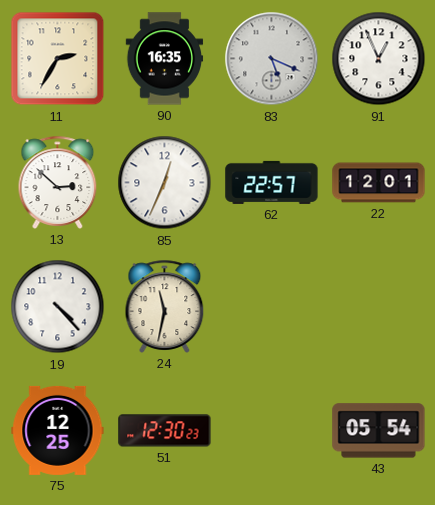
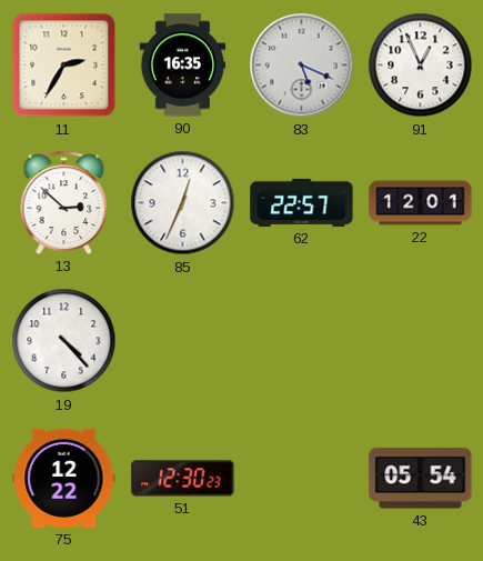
24: 11:32 -> none (165, 306)
75: 12:25 -> 12:22 (64, 478)
